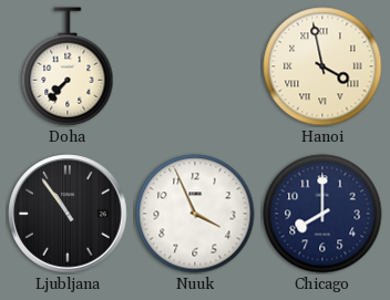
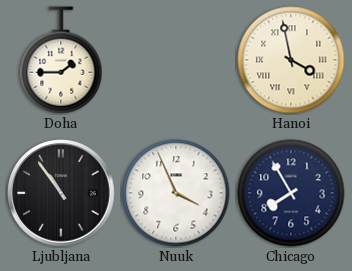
Doha: 7:37 -> 1:45 (61, 60)
Chicago: 8:00 -> 7:55 (291, 193)
